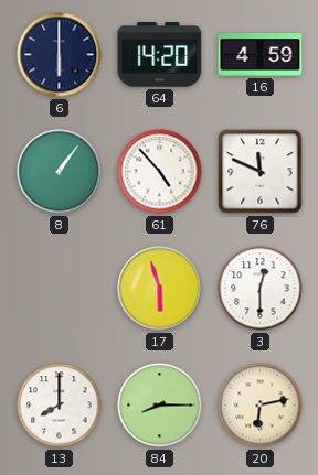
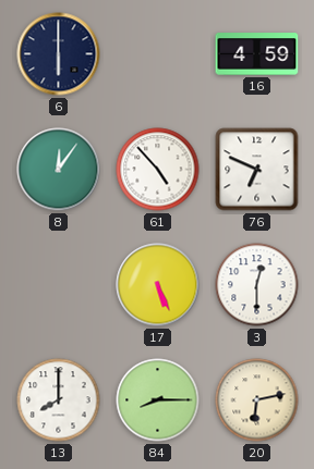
64: 14:20 -> none (160, 55)
8: 1:06 -> 12:06 (59, 170)
76: 11:49 -> 6:49 (257, 170)
17: 5:57 -> 5:26 (158, 285)
